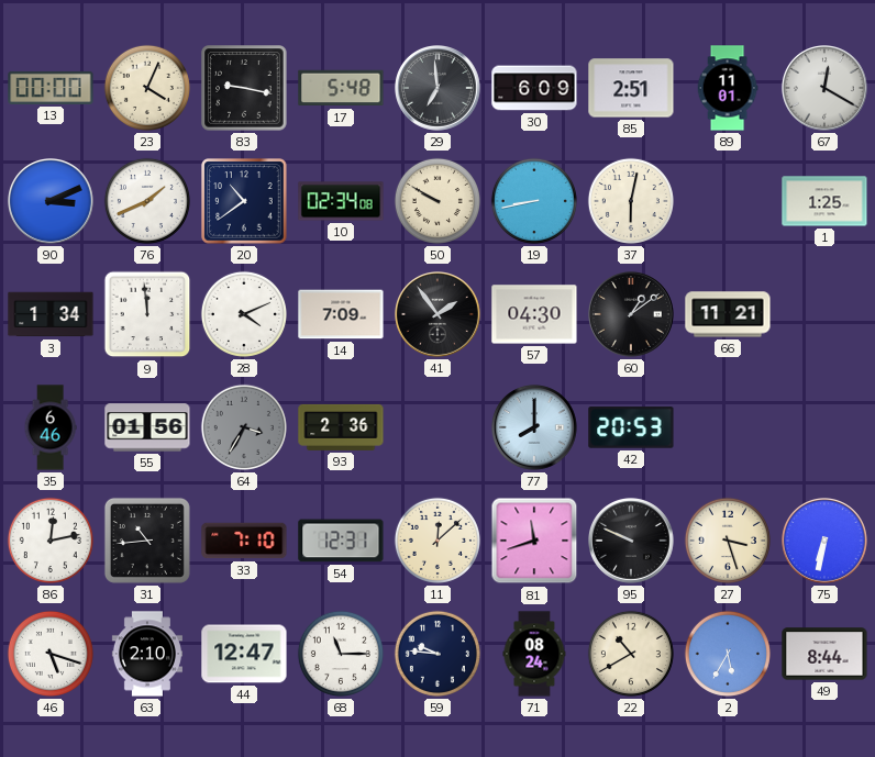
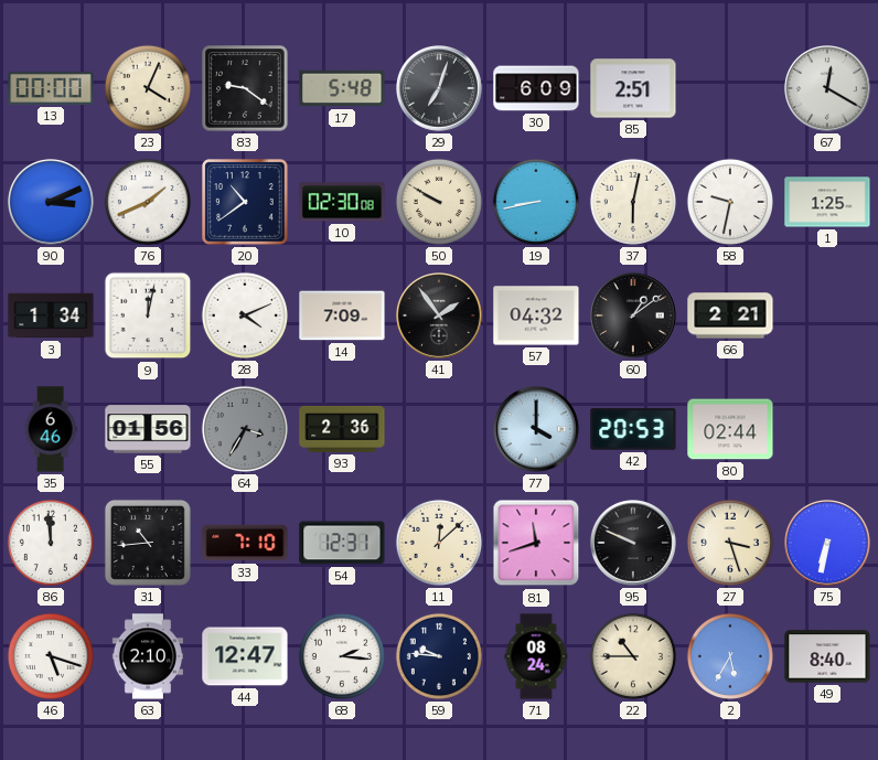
83: 9:17 -> 9:21 (245, 88)
29: 6:59 -> 7:03 (440, 89)
89: 11:01 -> none (728, 88)
10: 02:34 -> 02:30 (342, 202)
58: none -> 9:32 (730, 202)
9: 11:59 -> 12:02 (148, 315)
57: 04:30 -> 04:32 (536, 315)
66: 11:21 -> 2:21 (730, 315)
77: 8:00 -> 4:00 (537, 430)
80: none -> 02:44 (730, 429)
86: 12:13 -> 11:59 (51, 543)
68: 11:15 -> 2:16 (342, 656)
22: 10:40 -> 10:45 (633, 656)
49: 8:44 -> 8:40 (827, 656)
